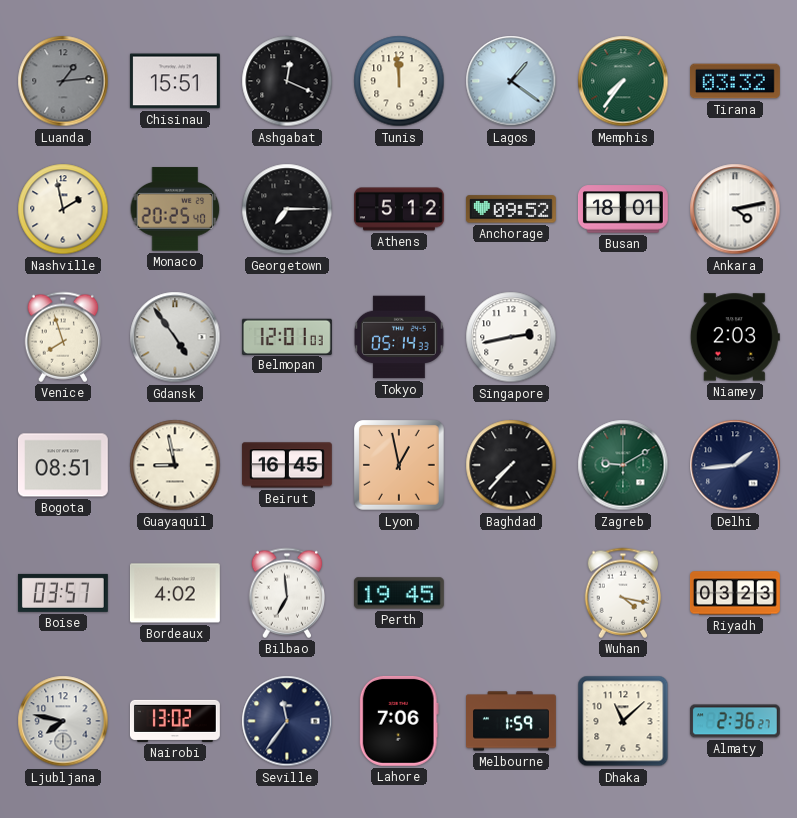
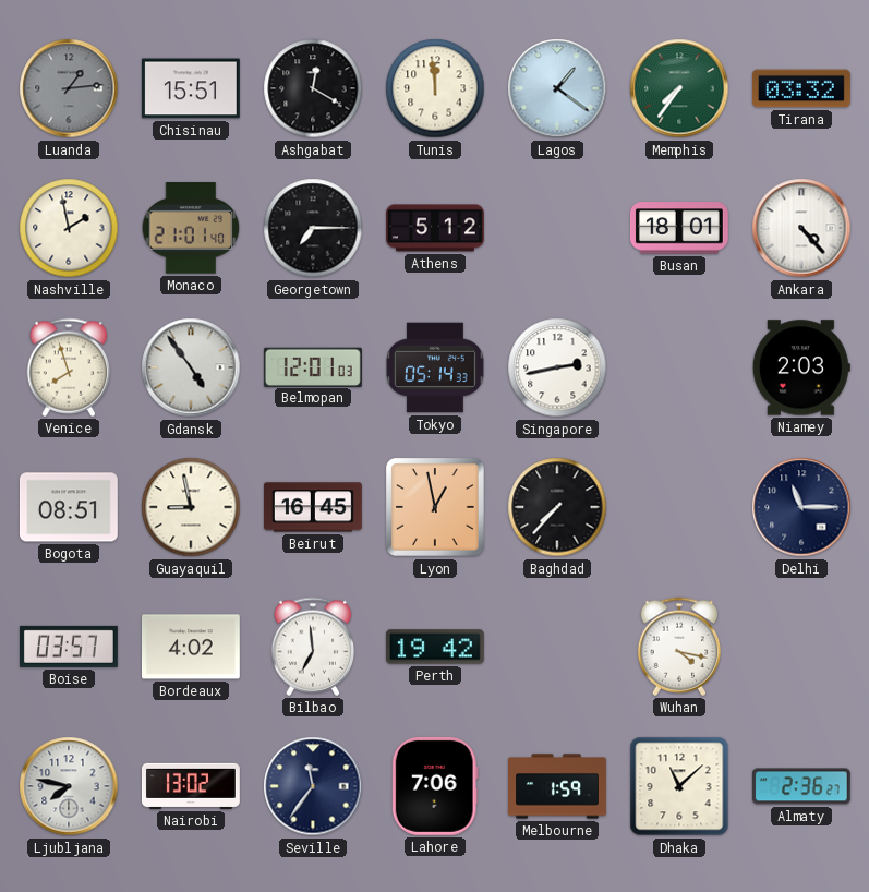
Ashgabat: 12:19 -> 12:20 (313, 88)
Monaco: 20:25 -> 21:01 (191, 228)
Anchorage: 09:52 -> none (511, 209)
Ankara: 4:13 -> 4:23 (801, 228)
Zagreb: 9:10 -> none (623, 465)
Delhi: 1:44 -> 11:15 (801, 507)
Perth: 19:45 -> 19:42 (435, 647)
Riyadh: 03:23 -> none (735, 593)
